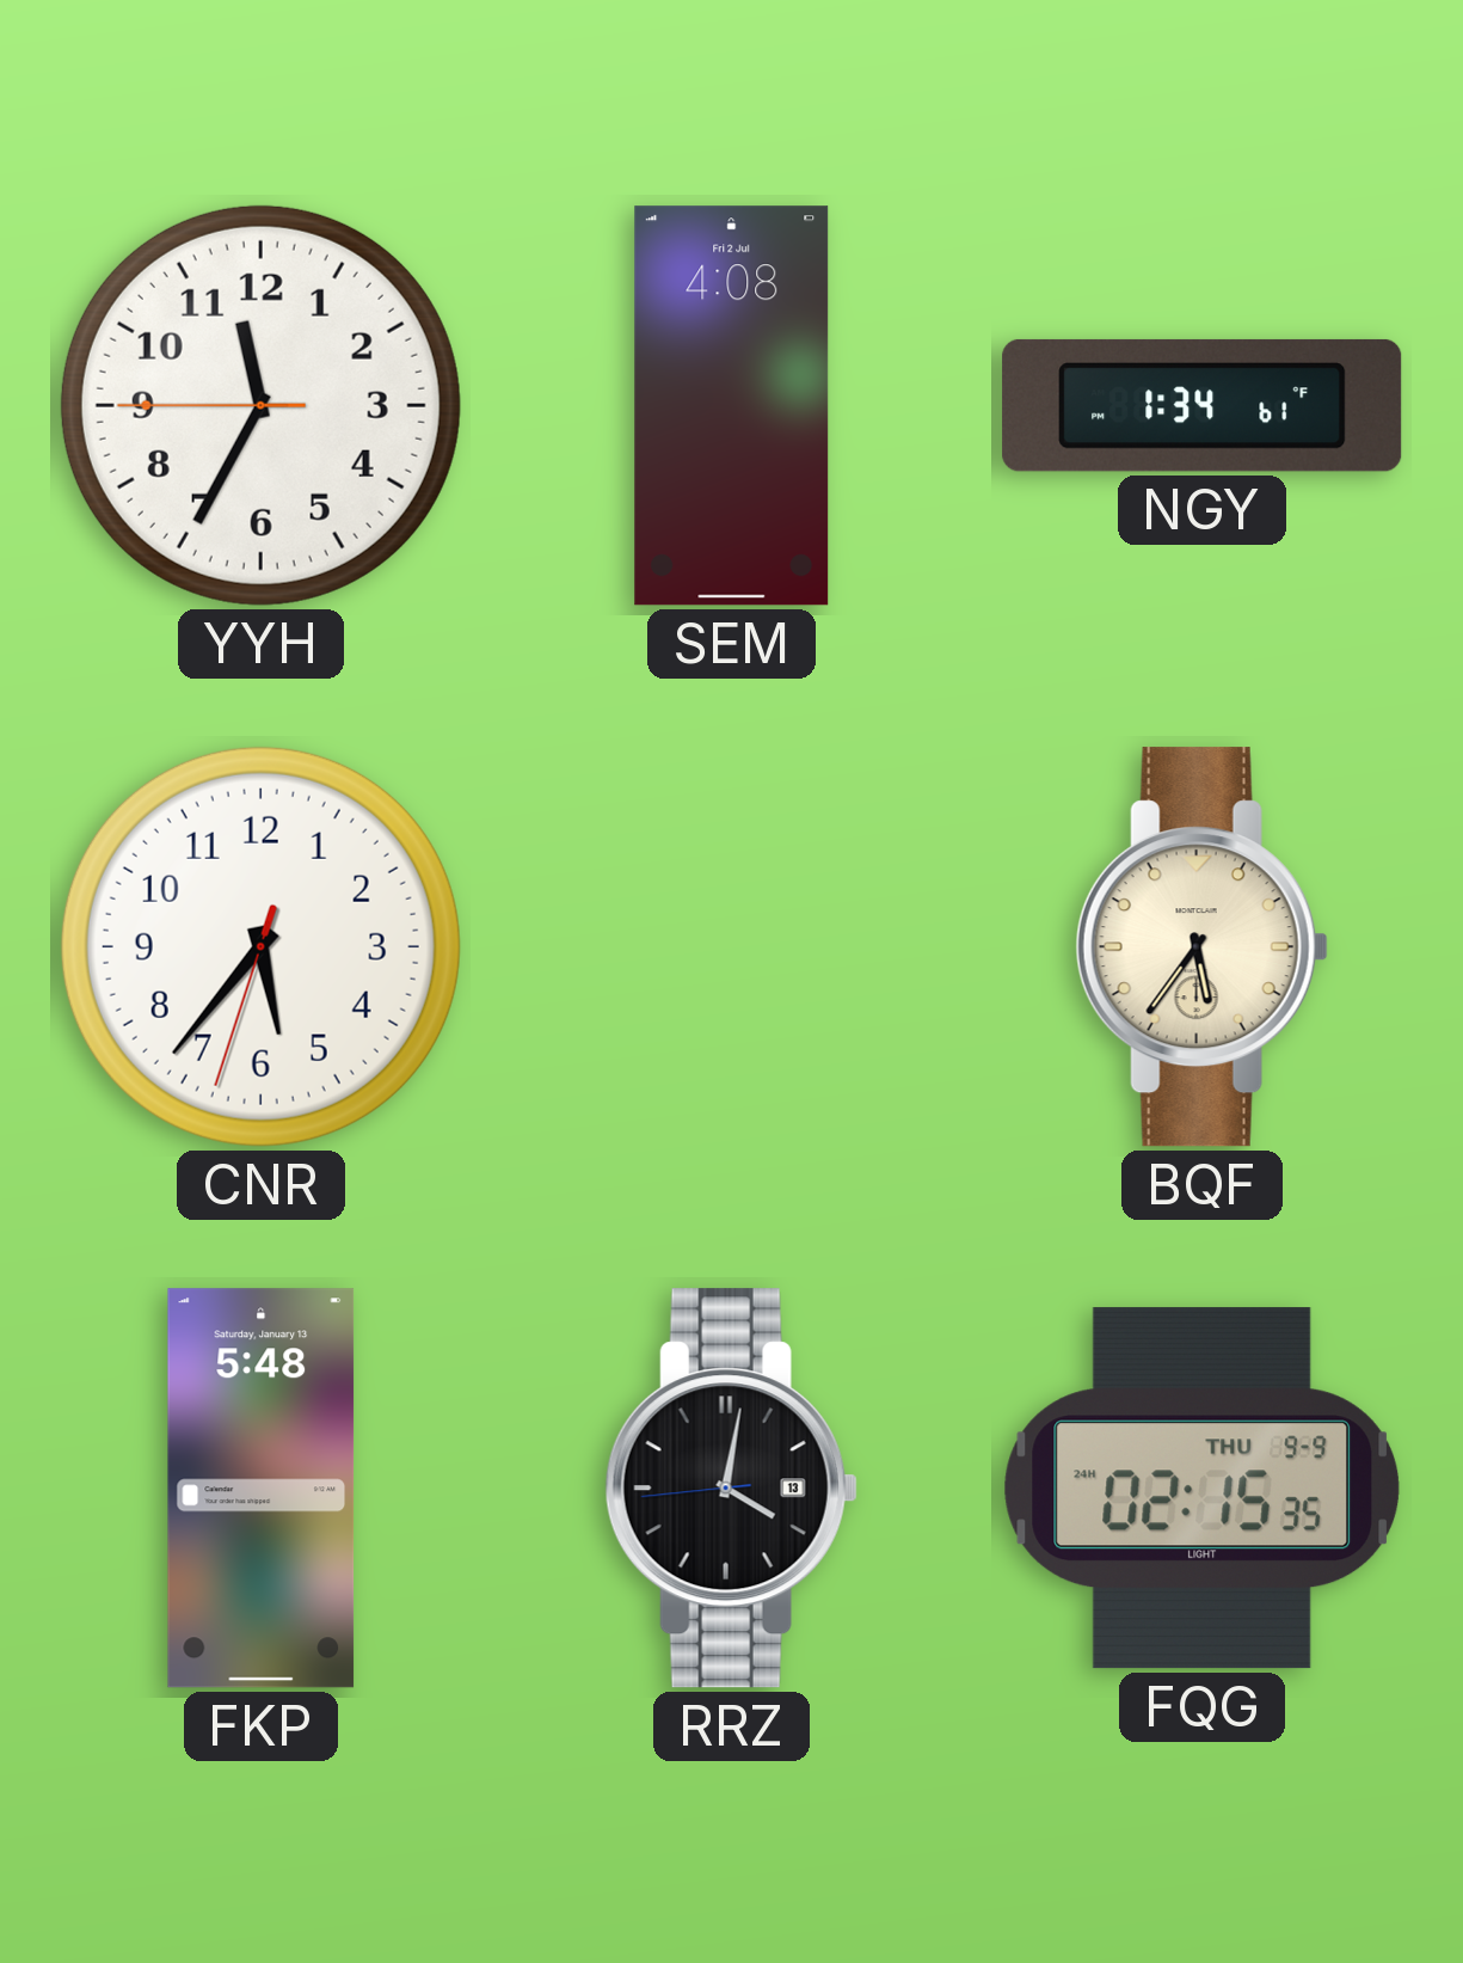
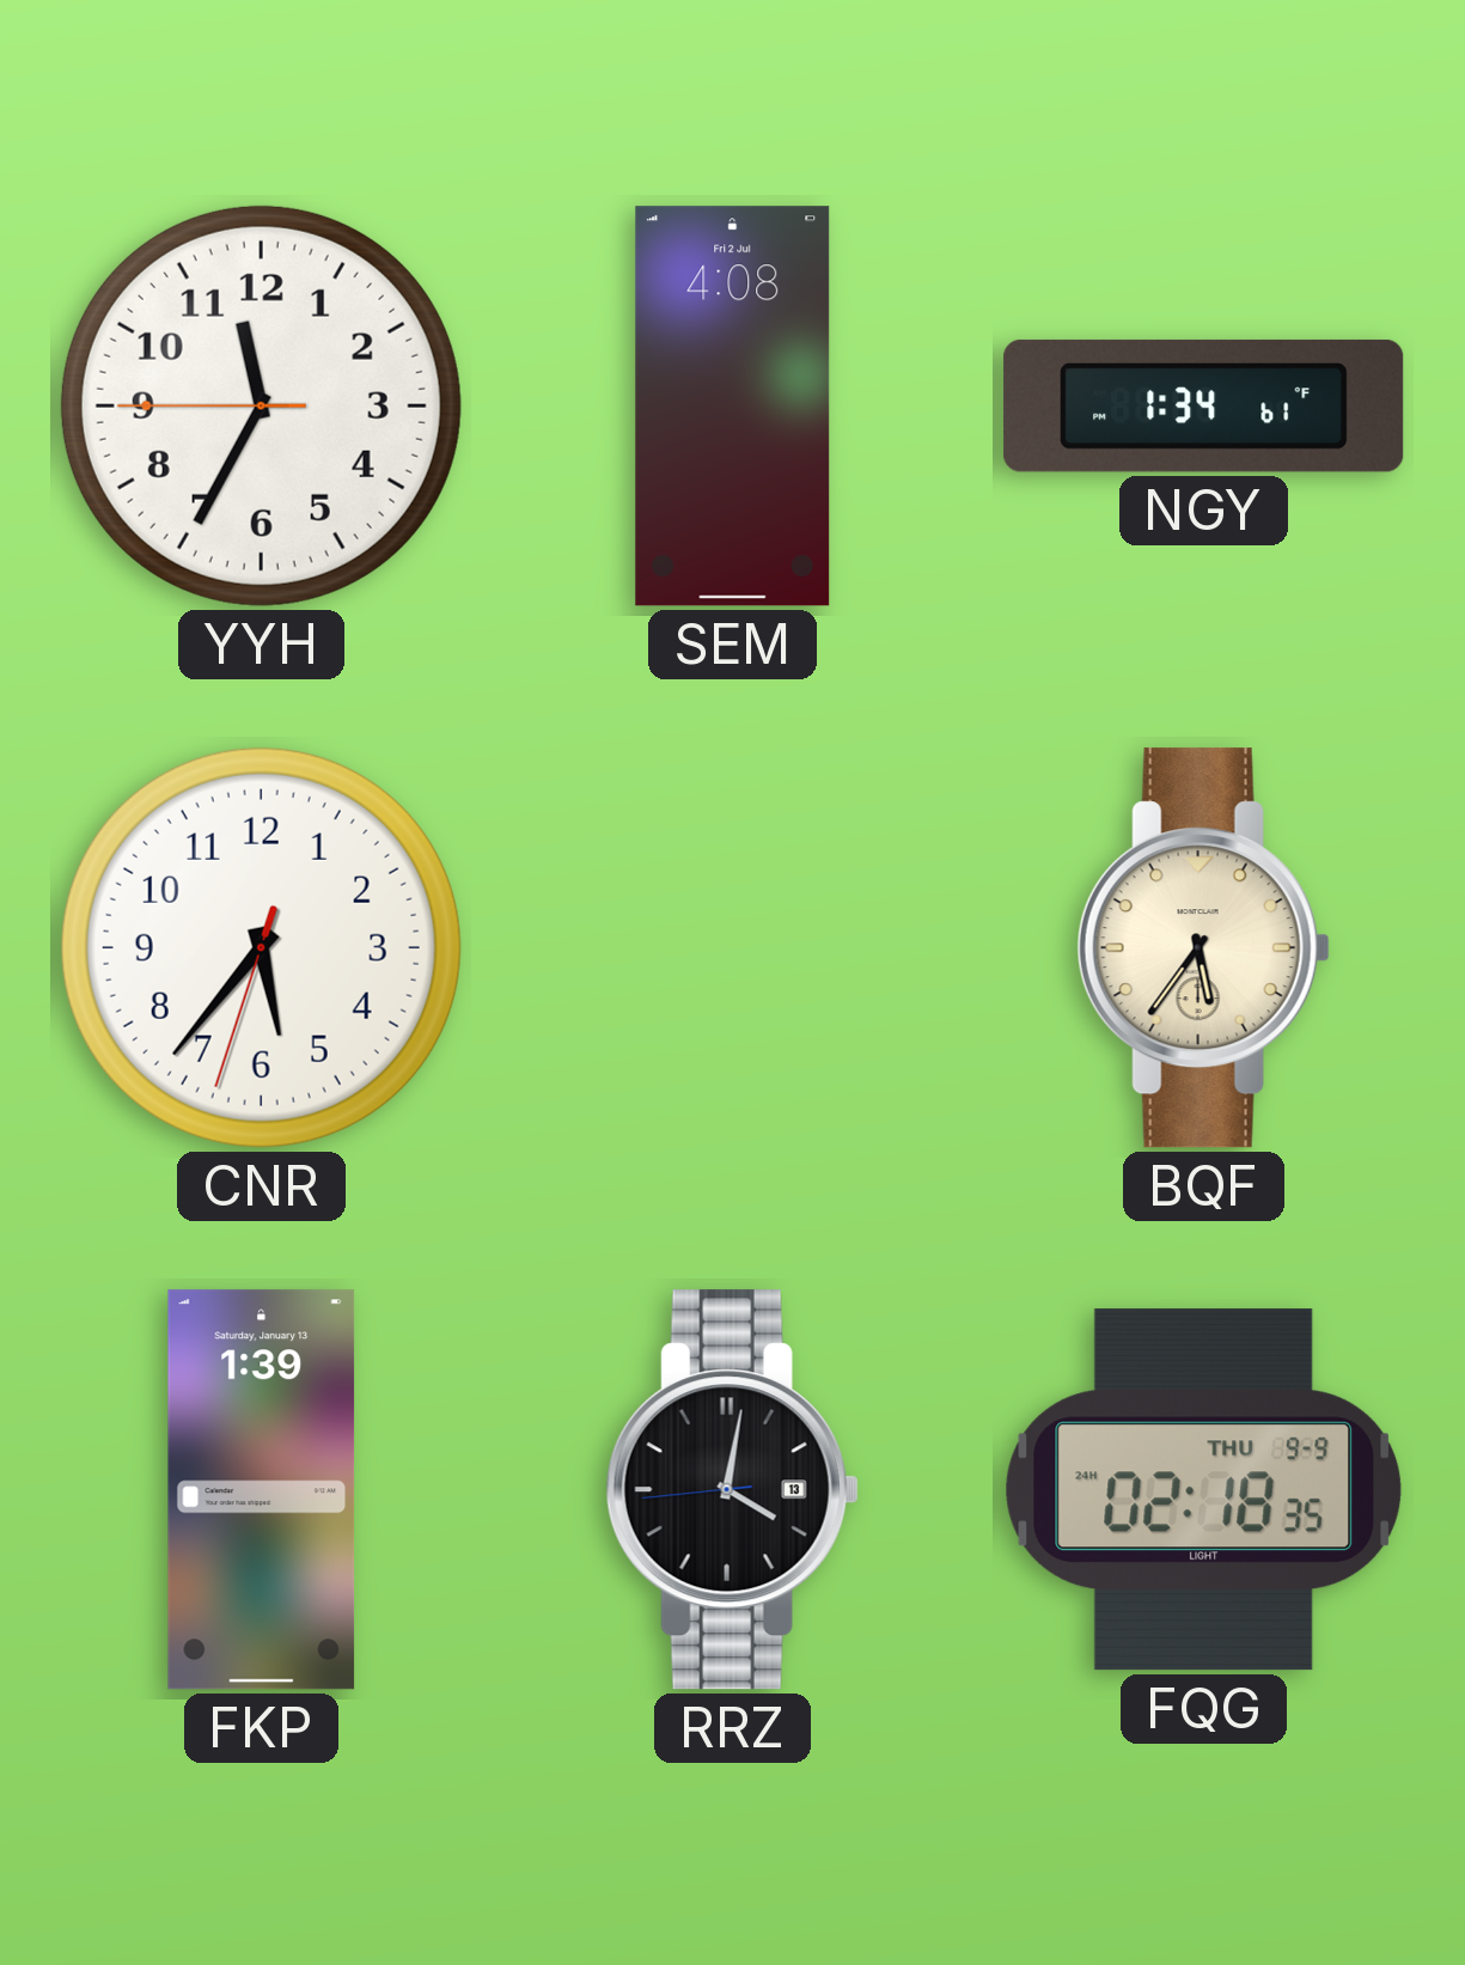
FKP: 5:48 -> 1:39 (262, 1490)
FQG: 02:15 -> 02:18 (1203, 1490)
